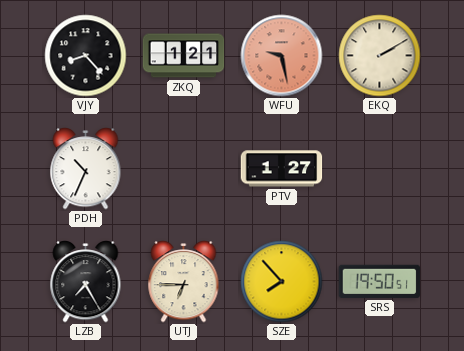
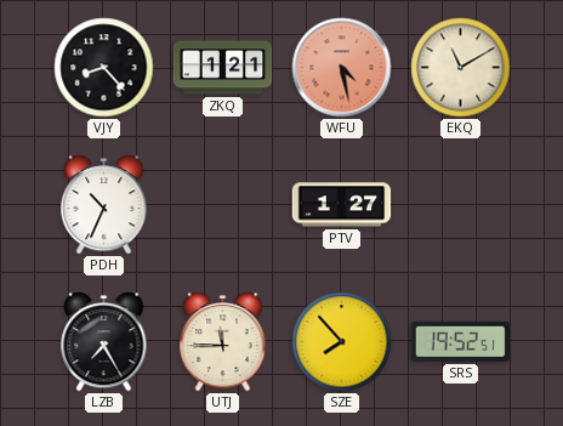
WFU: 9:28 -> 4:28 (342, 68)
EKQ: 2:10 -> 11:10 (461, 68)
UTJ: 6:45 -> 11:45 (223, 342)
SRS: 19:50 -> 19:52 (461, 341)
